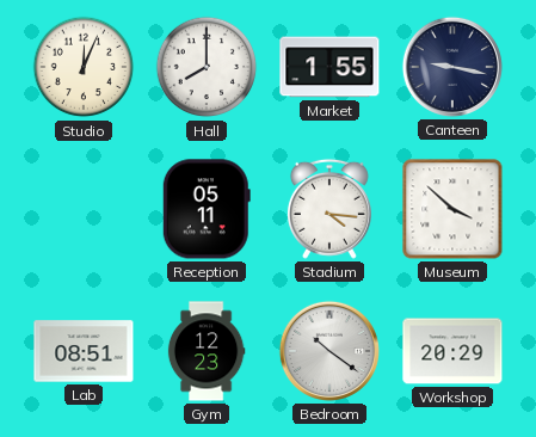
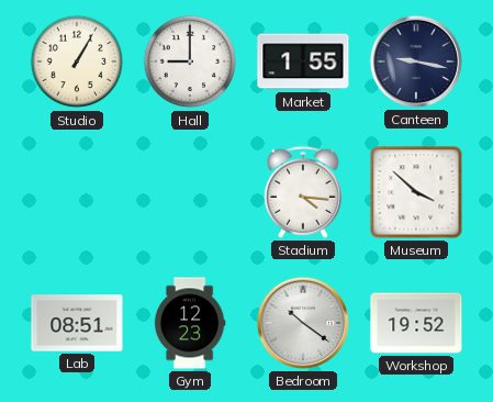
Studio: 12:04 -> 1:05 (77, 62)
Hall: 8:00 -> 9:00 (190, 62)
Reception: 05:11 -> none (207, 209)
Workshop: 20:29 -> 19:52 (416, 323)
